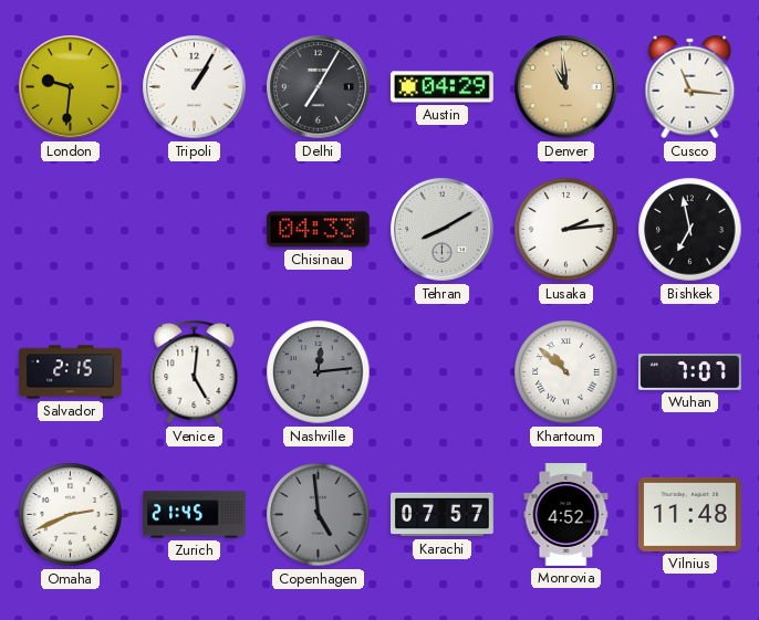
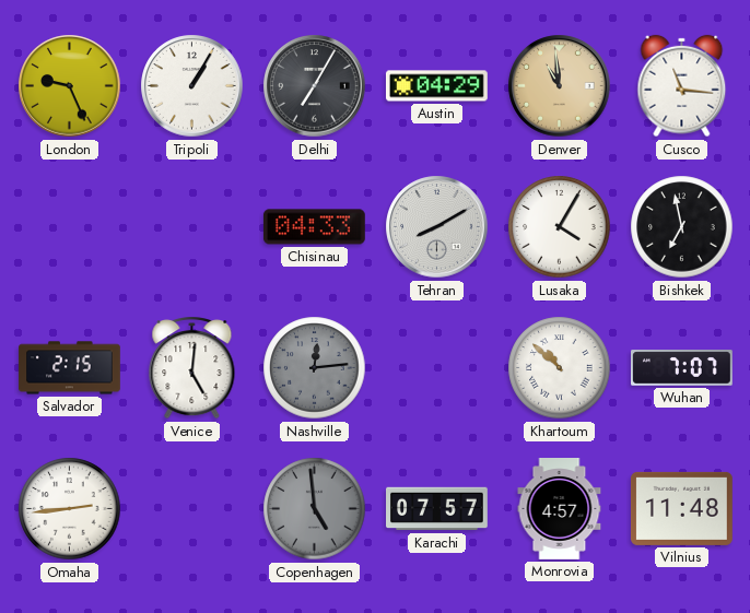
London: 9:31 -> 9:26 (70, 86)
Lusaka: 2:14 -> 4:05 (560, 227)
Omaha: 2:41 -> 2:44 (70, 509)
Zurich: 21:45 -> none (195, 515)
Monrovia: 4:52 -> 4:57 (560, 509)
